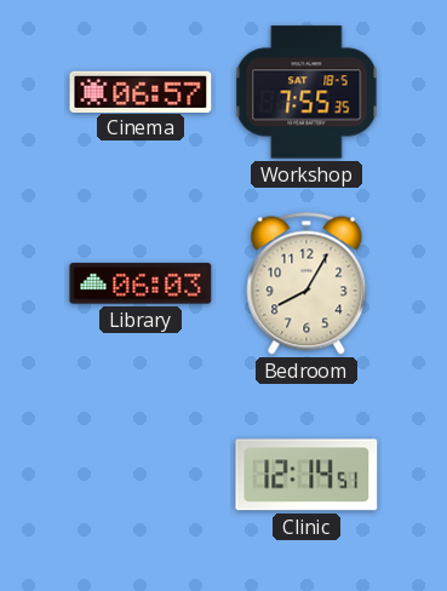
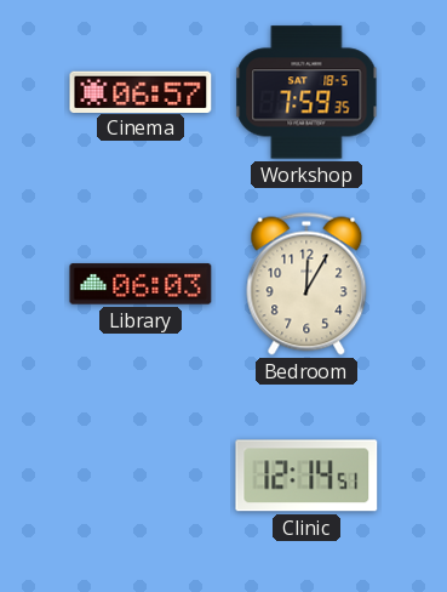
Workshop: 7:55 -> 7:59 (306, 92)
Bedroom: 8:05 -> 12:05 (306, 284)
